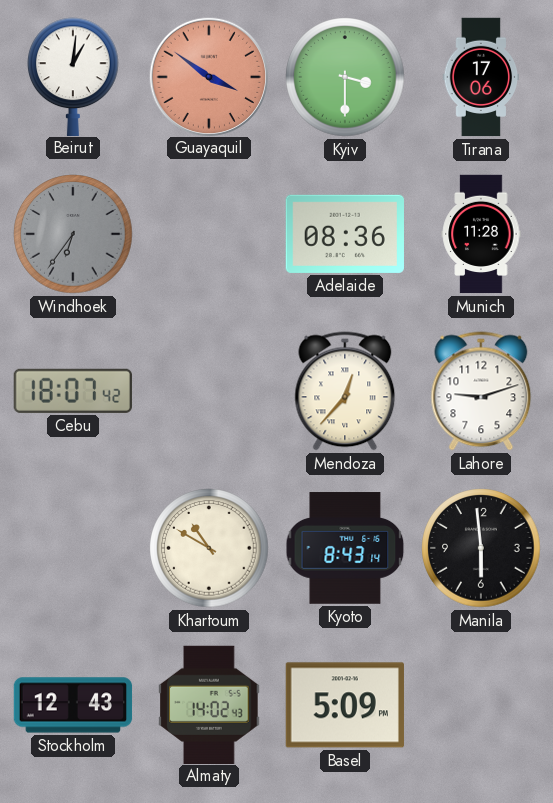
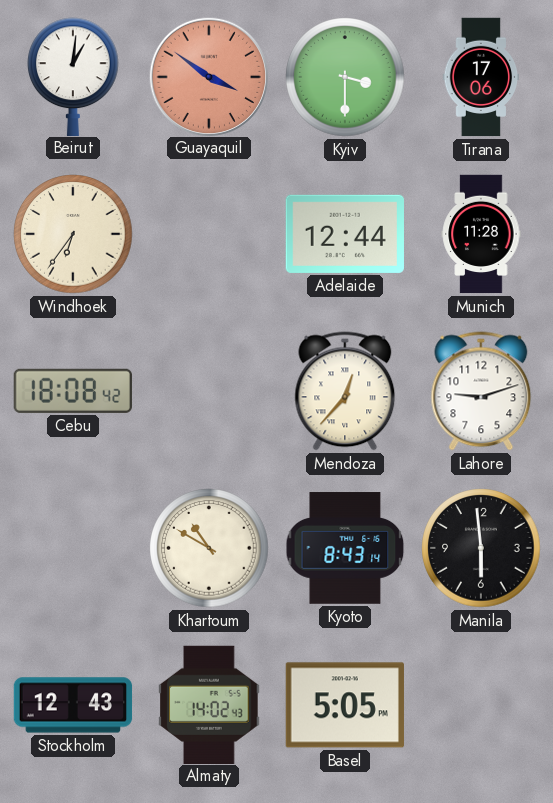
Windhoek dial: grey -> cream (73, 234)
Adelaide: 08:36 -> 12:44 (345, 234)
Cebu: 18:07 -> 18:08 (73, 391)
Basel: 5:09 -> 5:05 (345, 705)
